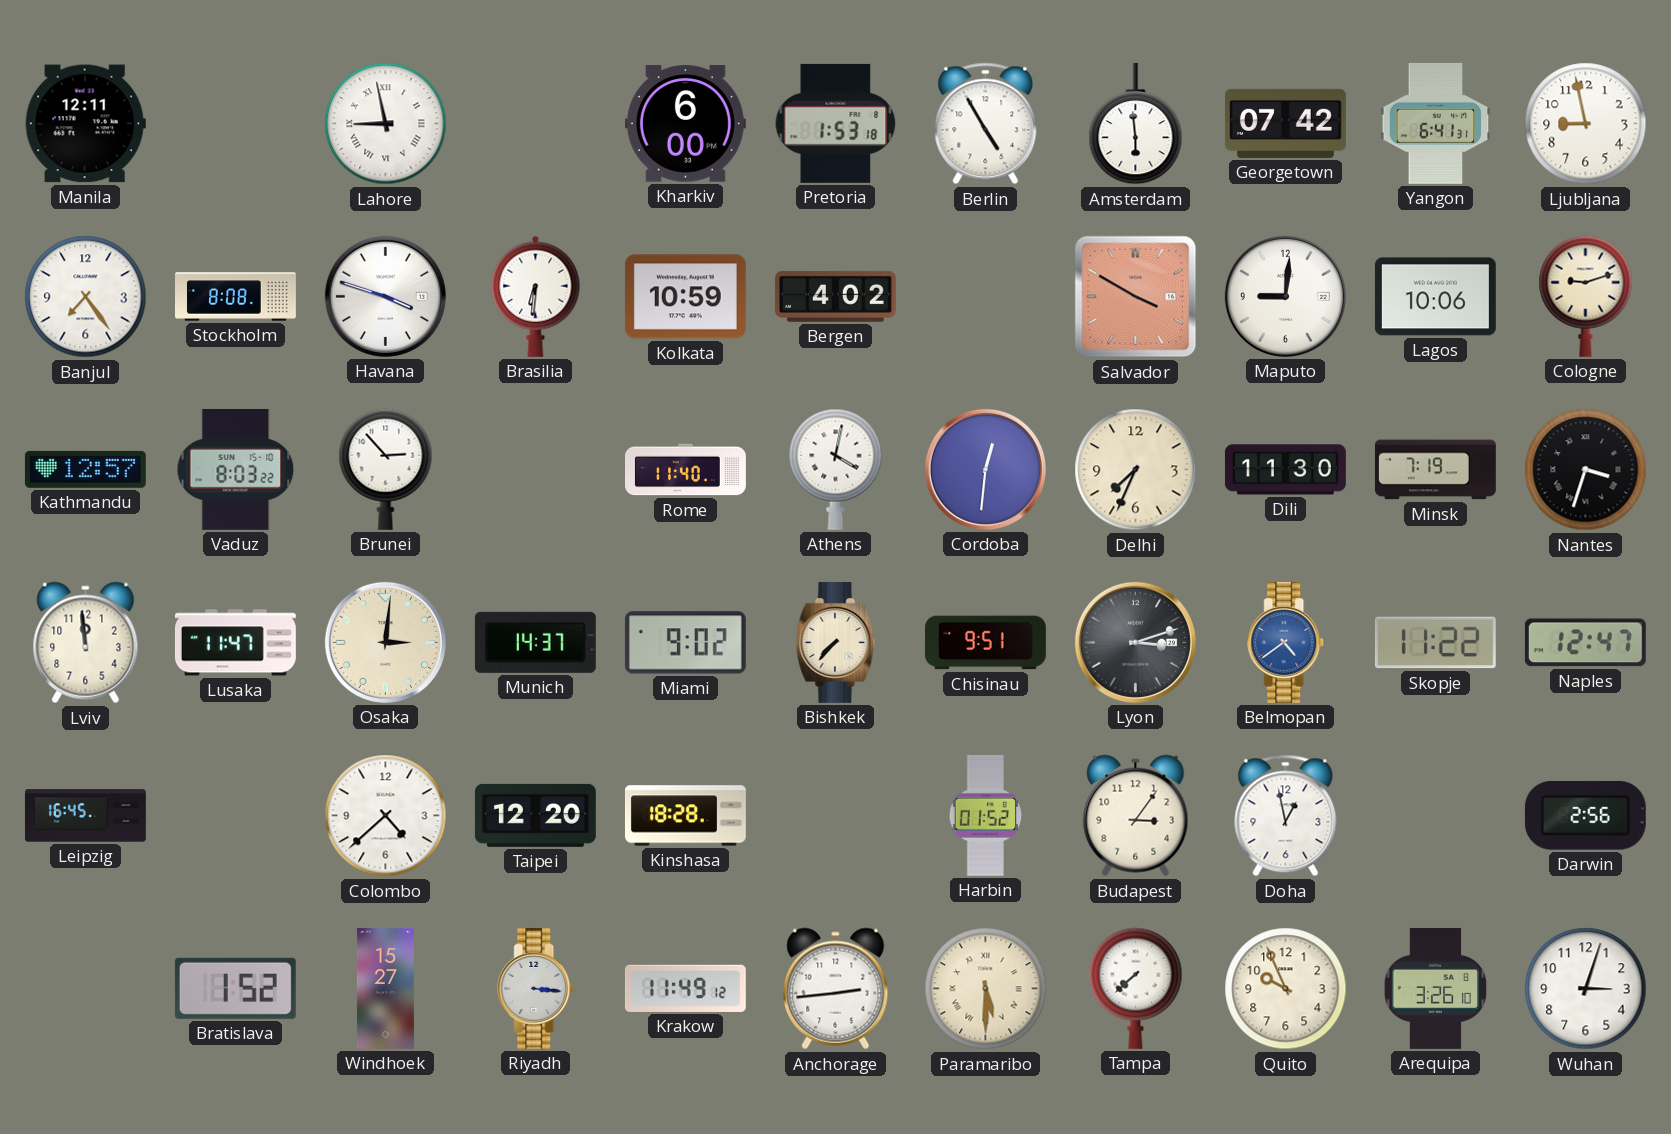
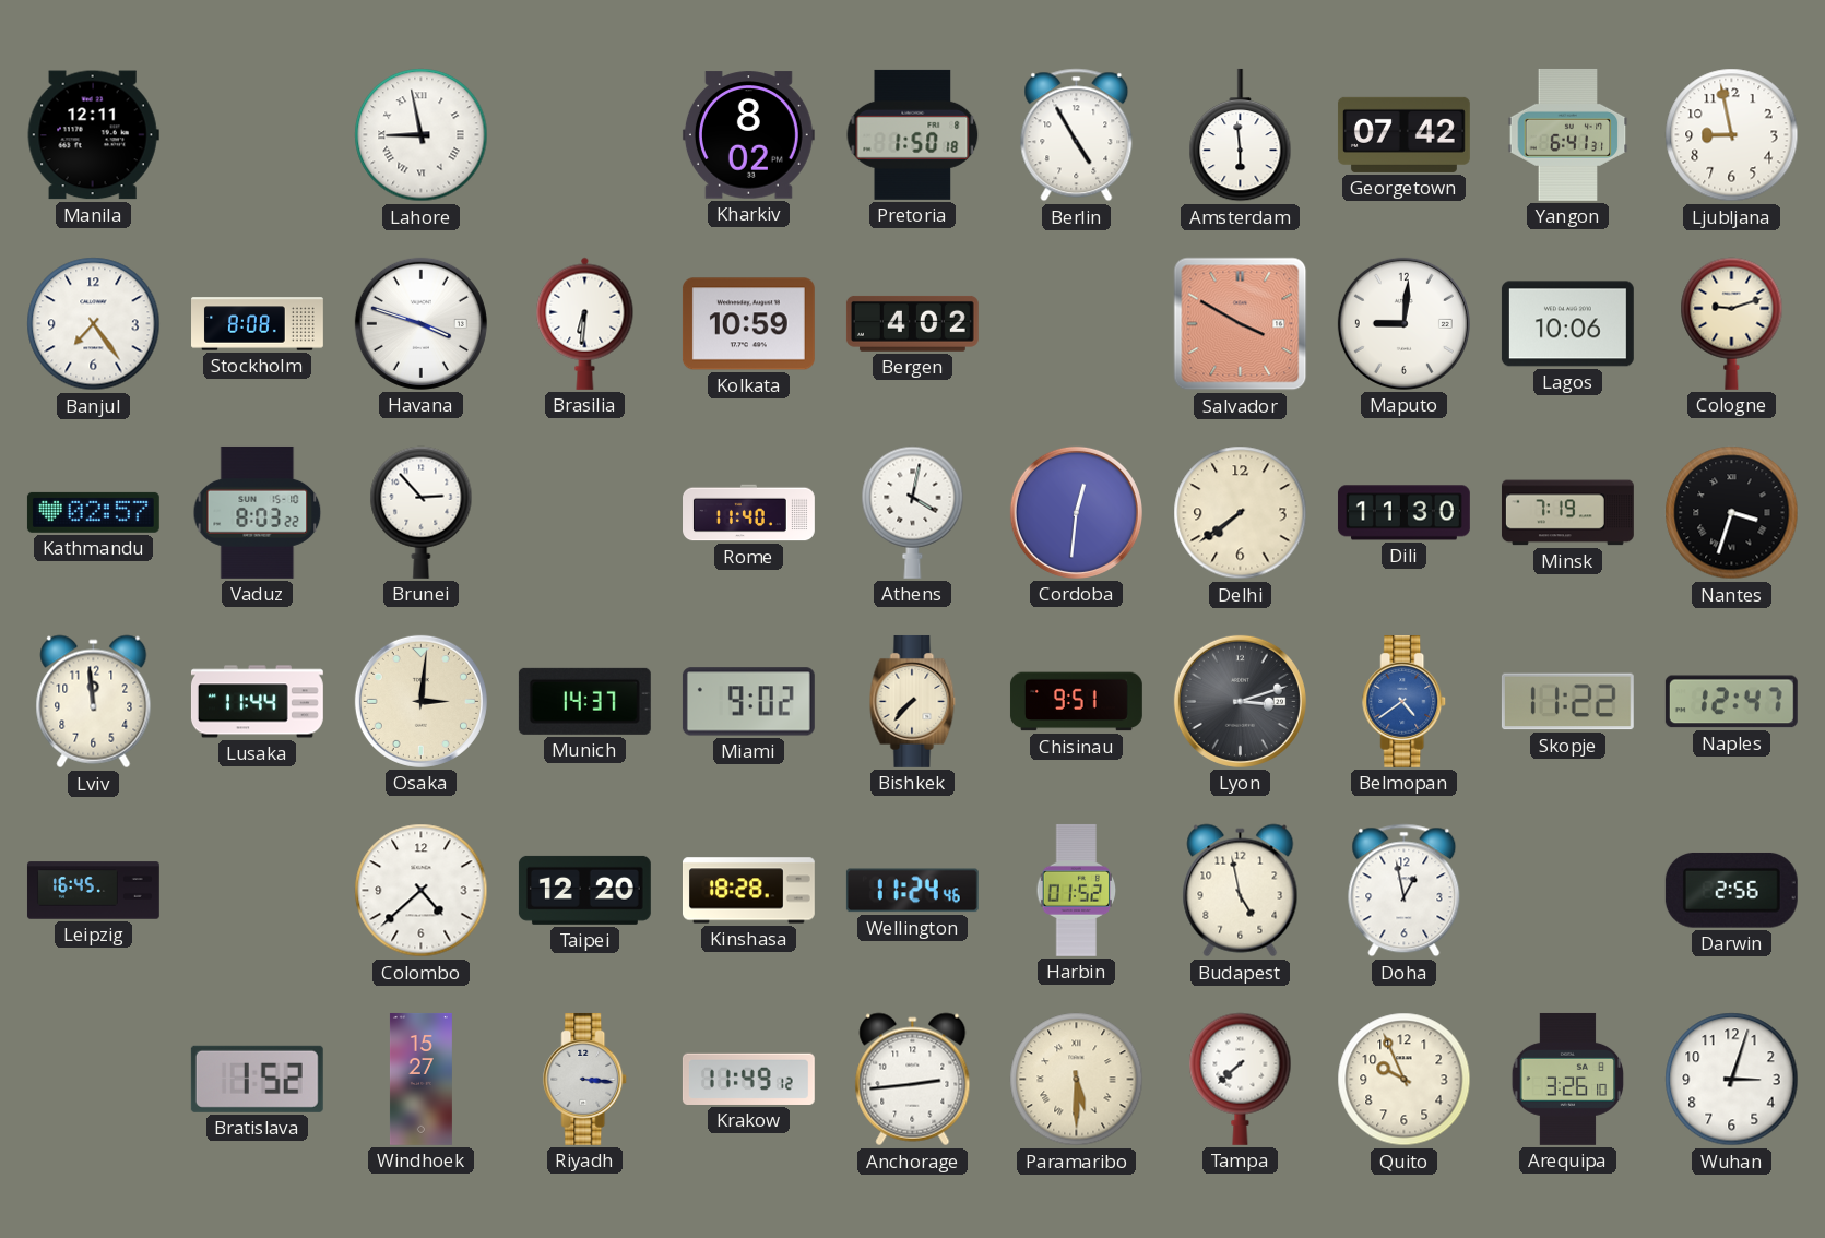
Kharkiv: 6:00 -> 8:02 (748, 135)
Pretoria: 1:53 -> 1:50 (913, 134)
Kathmandu: 12:57 -> 02:57 (93, 512)
Delhi: 7:34 -> 7:39 (1241, 513)
Lusaka: 11:47 -> 11:44 (257, 702)
Wellington: none -> 11:24 (912, 891)
Budapest: 3:06 -> 4:58 (1241, 891)
